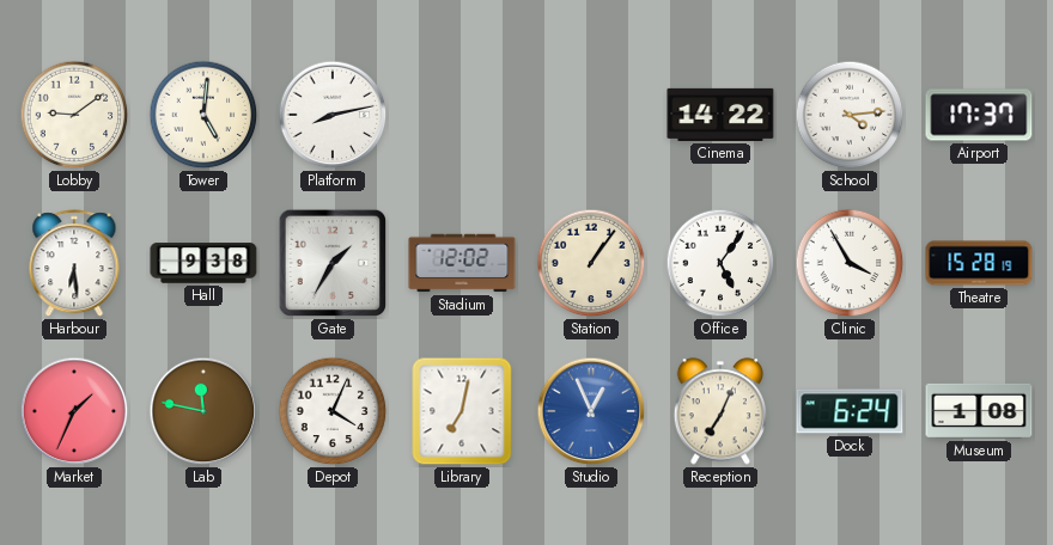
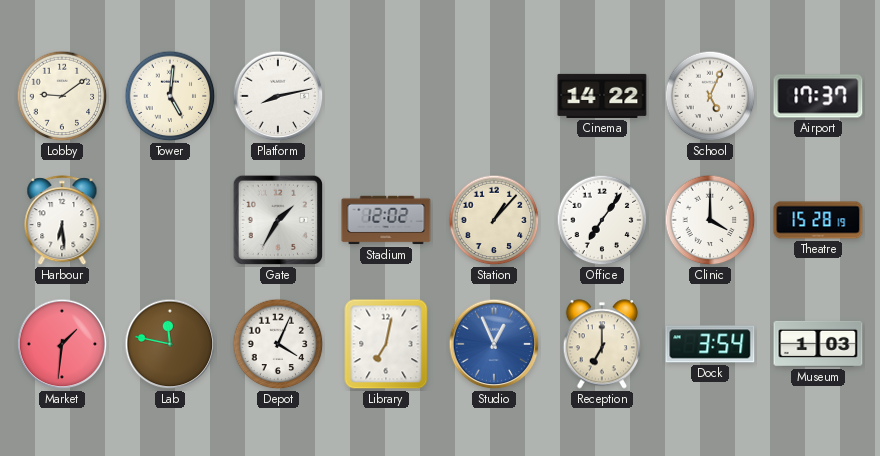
School: 4:14 -> 5:04 (710, 96)
Hall: 9:38 -> none (203, 263)
Station: 1:06 -> 1:07 (494, 220)
Office: 5:06 -> 7:06 (602, 220)
Clinic: 3:55 -> 4:00 (710, 220)
Market: 1:34 -> 1:31 (62, 344)
Reception: 7:04 -> 7:00 (601, 344)
Dock: 6:24 -> 3:54 (710, 344)
Museum: 1:08 -> 1:03 (818, 344)
